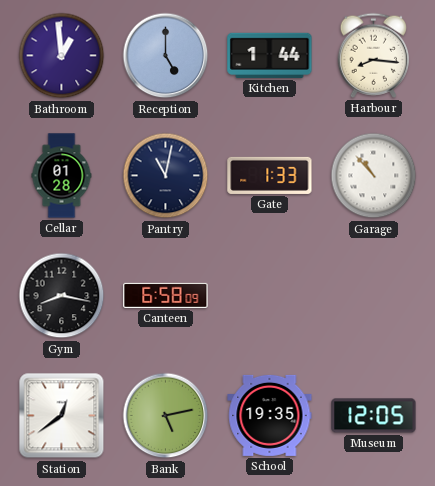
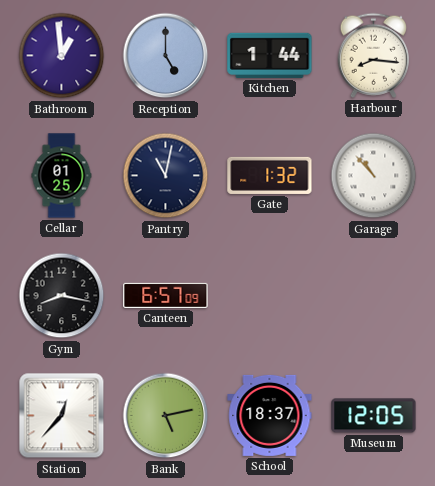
Cellar: 01:28 -> 01:25 (62, 176)
Gate: 1:33 -> 1:32 (270, 175)
Canteen: 6:58 -> 6:57 (166, 295)
Station: 12:39 -> 12:37 (62, 416)
School: 19:35 -> 18:37 (270, 415)
